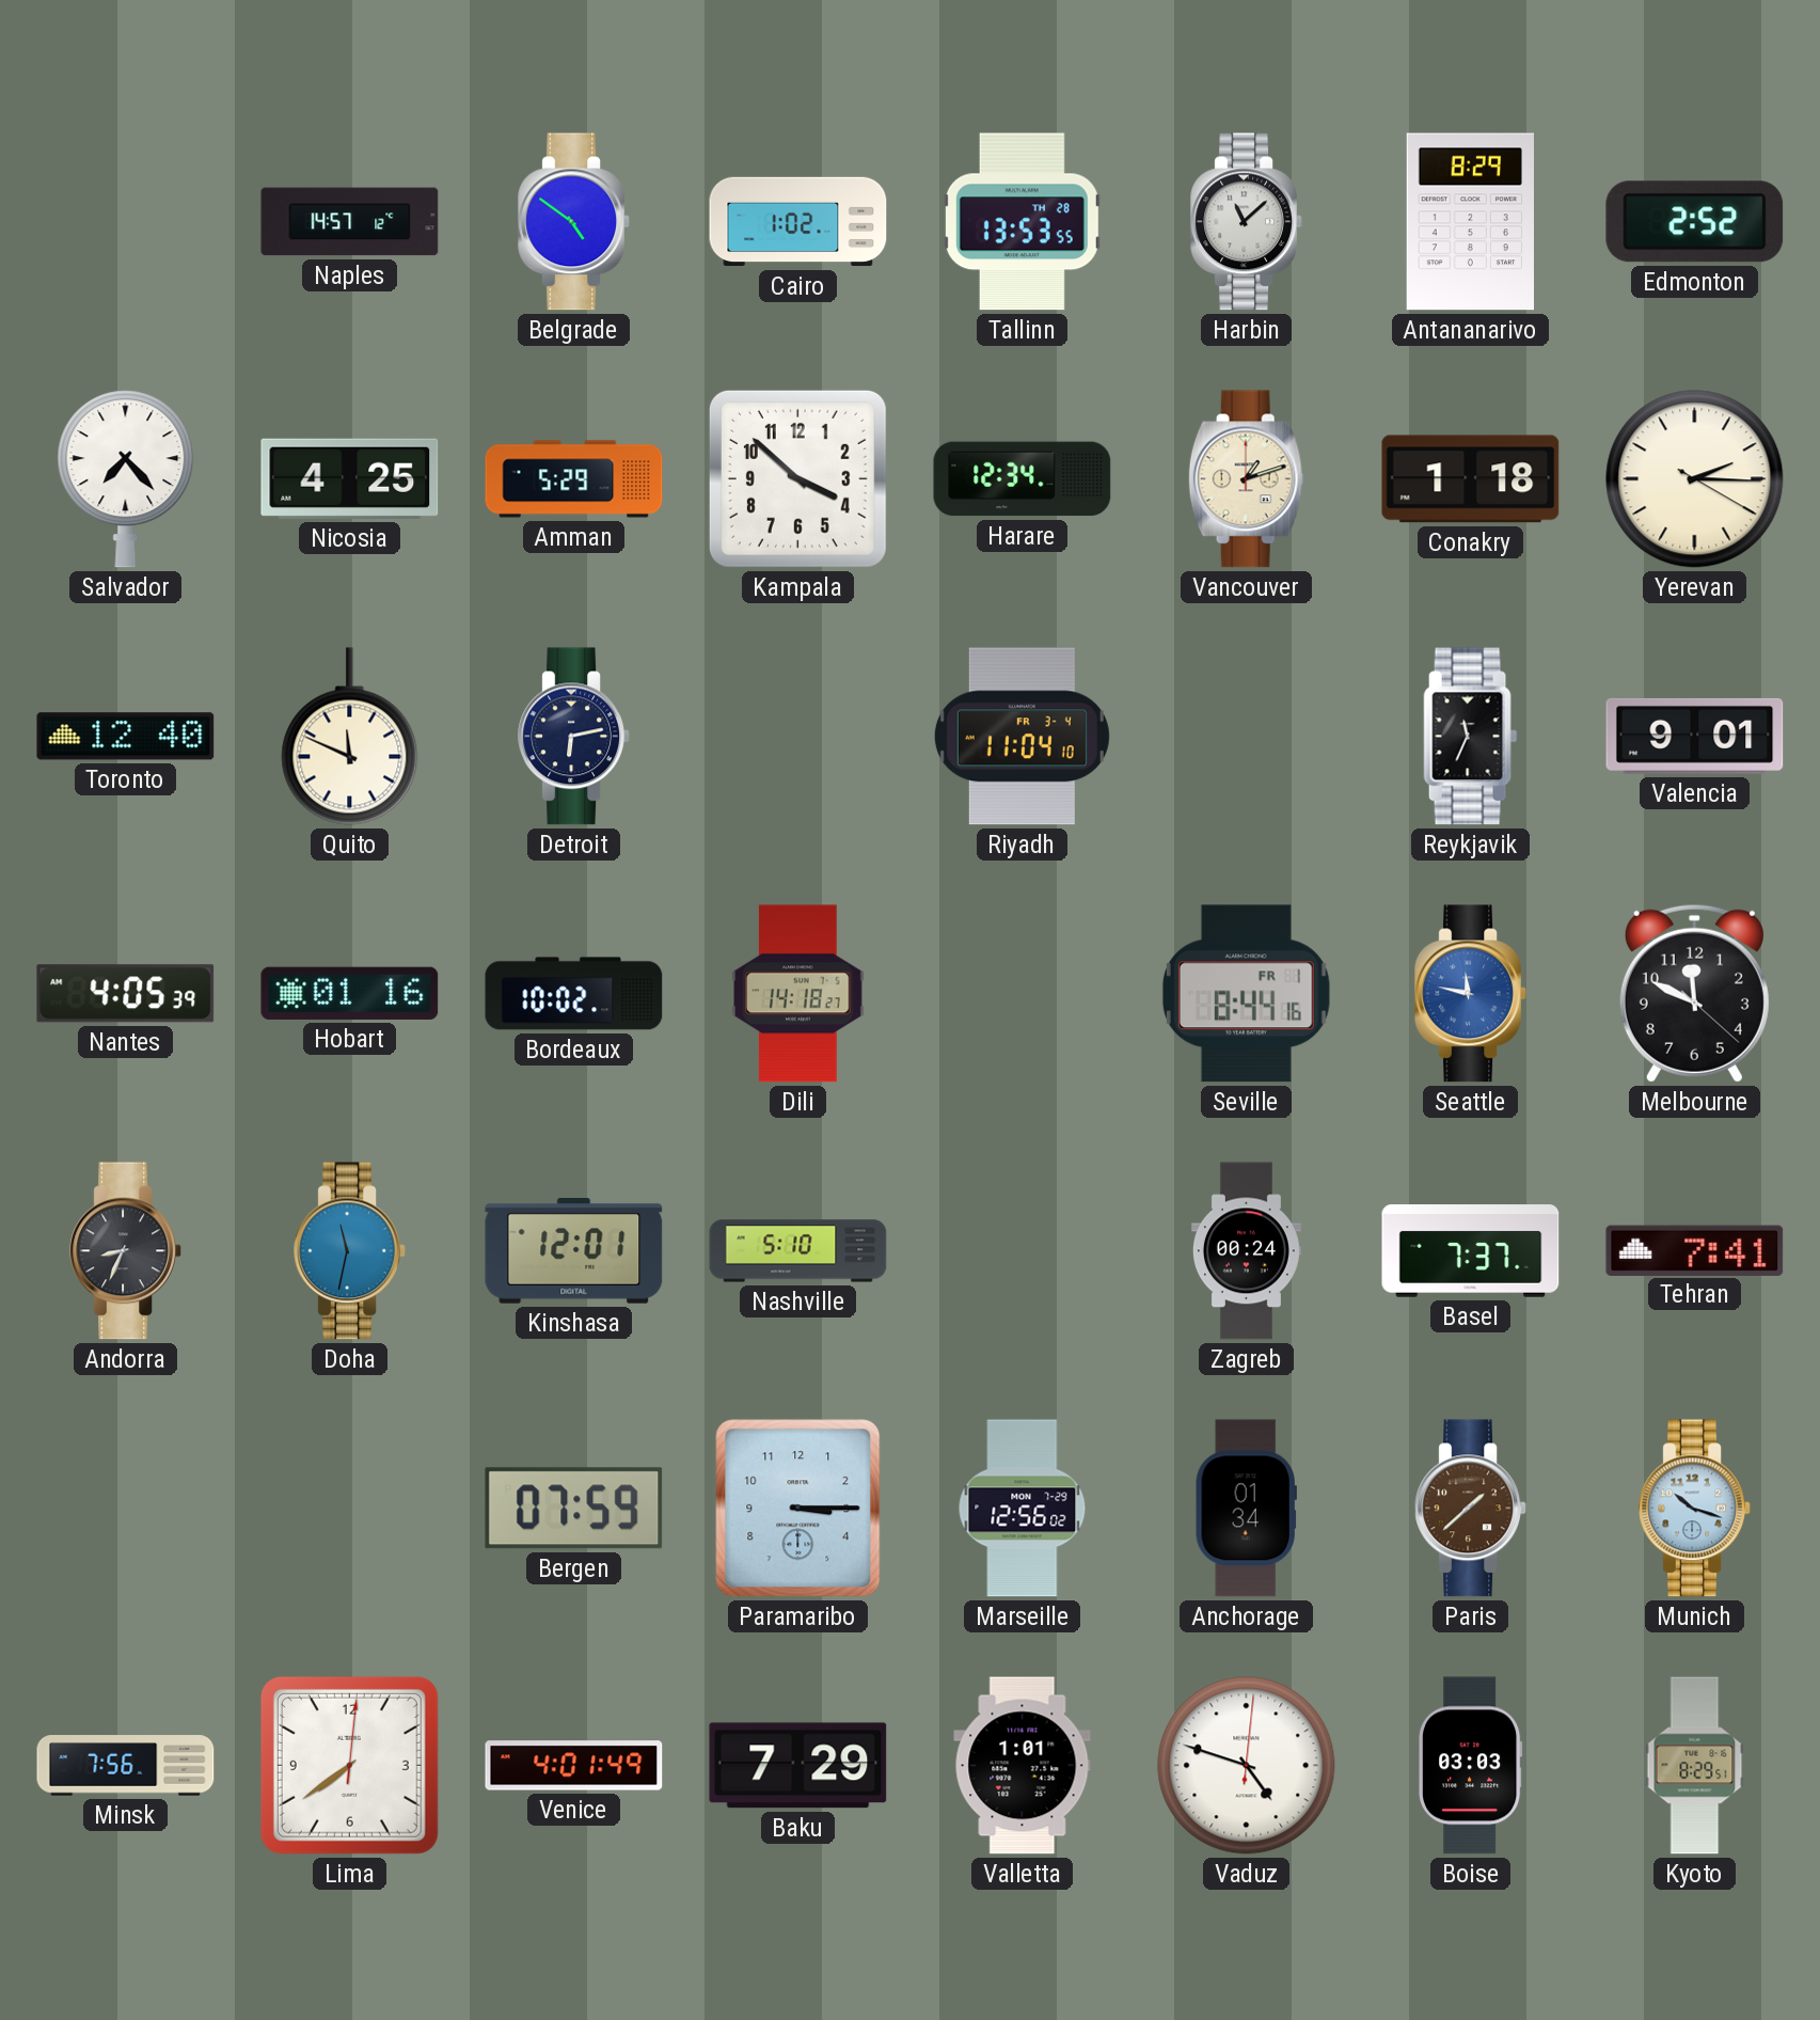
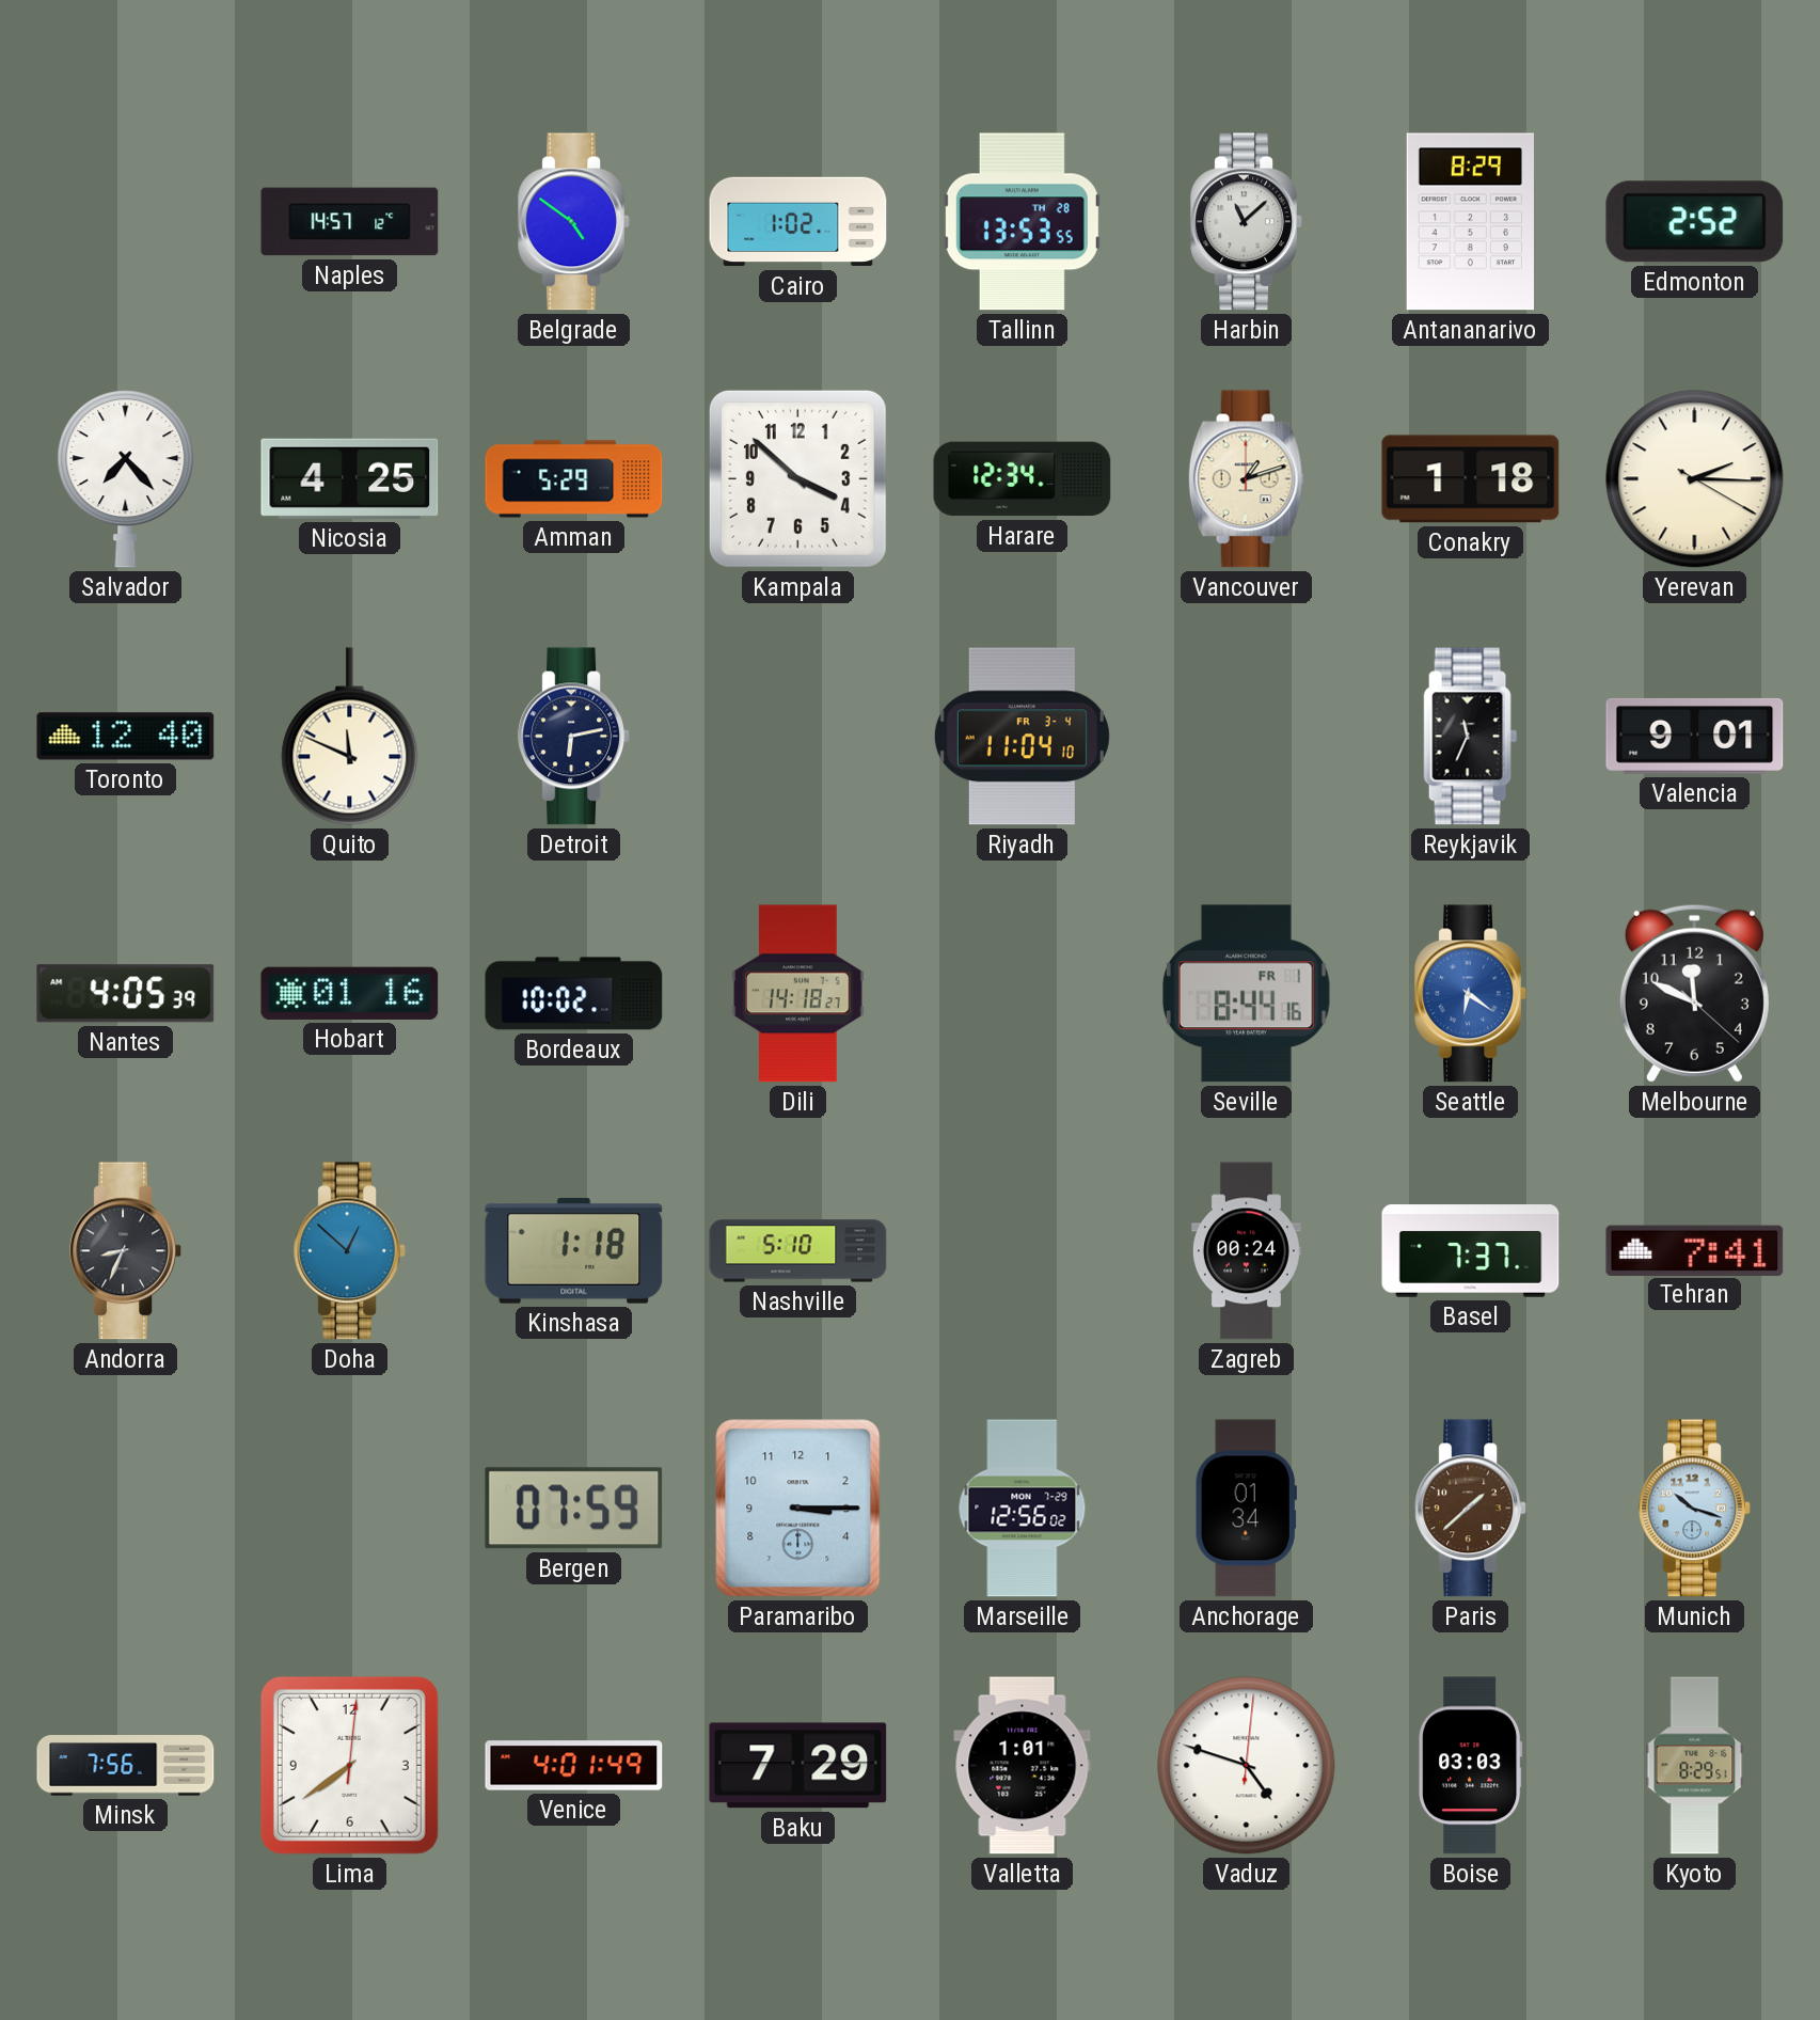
Seattle: 11:47 -> 6:21 (1471, 994)
Doha: 11:32 -> 12:52 (350, 1251)
Kinshasa: 12:01 -> 1:18 (574, 1251)
